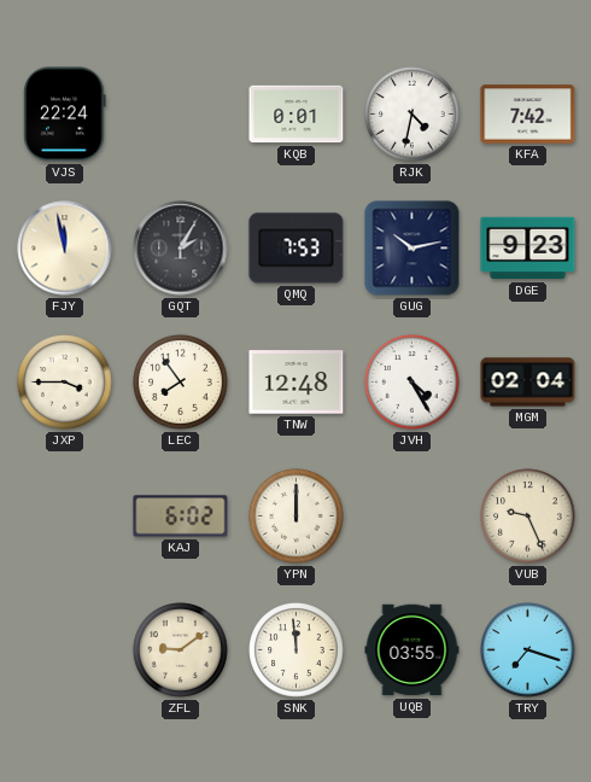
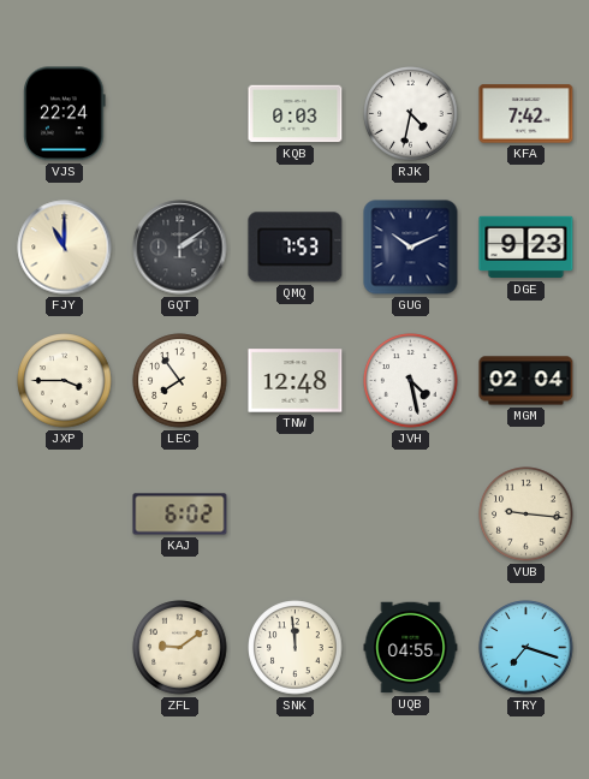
KQB: 0:01 -> 0:03 (296, 114)
FJY: 11:58 -> 11:00 (65, 248)
GQT: 2:05 -> 2:09 (180, 248)
GUG: 10:13 -> 10:11 (411, 248)
JVH: 4:25 -> 4:28 (411, 381)
YPN: 12:00 -> none (297, 517)
VUB: 9:26 -> 9:16 (526, 515)
UQB: 03:55 -> 04:55 (411, 648)
